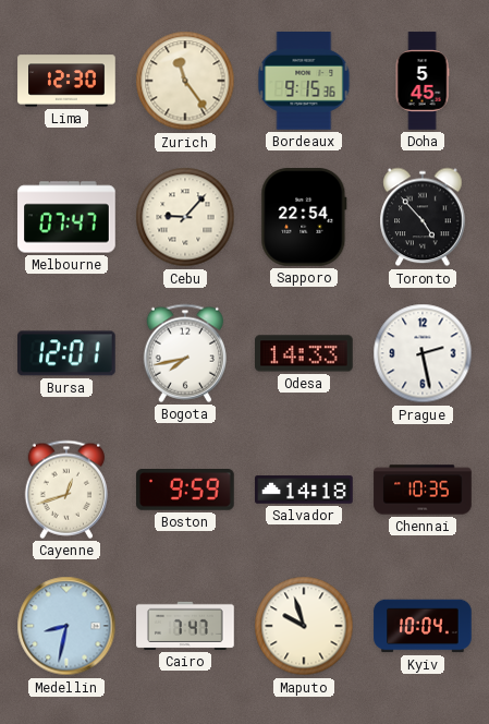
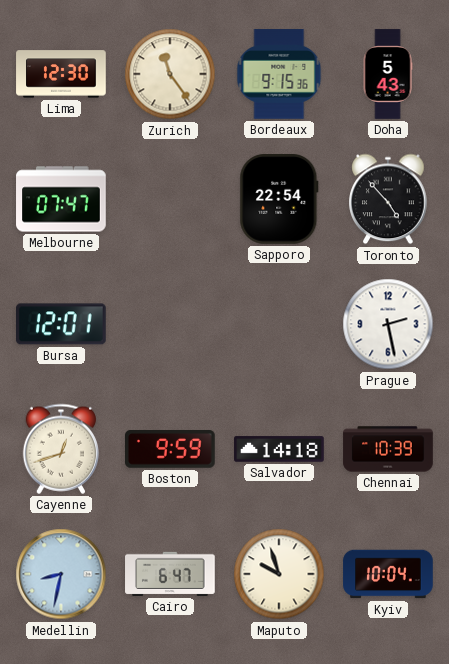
Doha: 5:45 -> 5:43 (388, 74)
Cebu: 9:07 -> none (185, 217)
Bogota: 7:43 -> none (184, 353)
Odesa: 14:33 -> none (305, 353)
Chennai: 10:35 -> 10:39 (388, 449)
Cairo: 7:47 -> 6:47 (170, 574)
